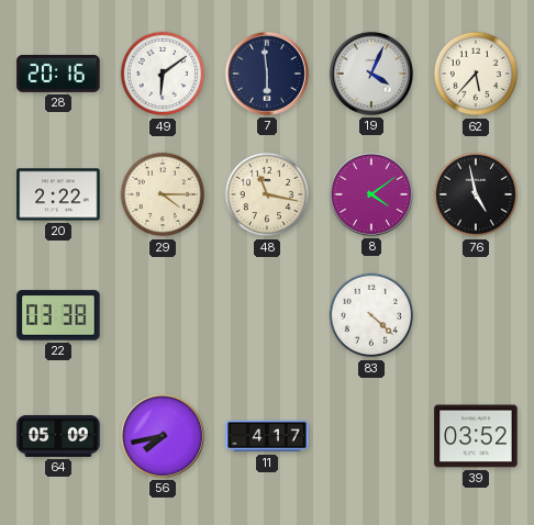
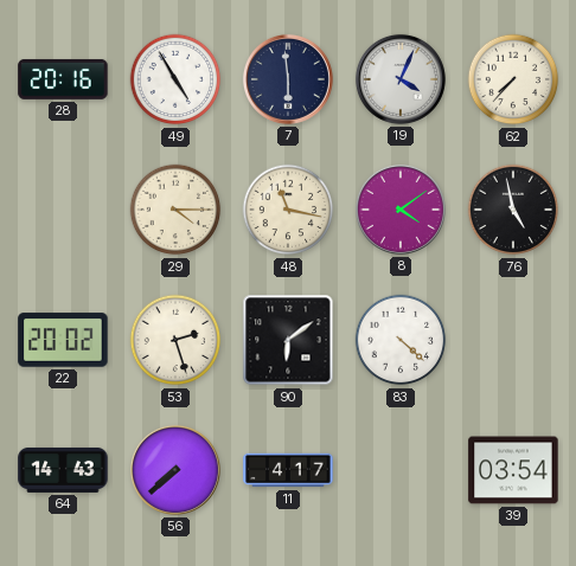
49: 6:09 -> 4:55 (175, 79)
62: 5:37 -> 7:37 (513, 79)
20: 2:22 -> none (58, 194)
22: 03:38 -> 20:02 (63, 340)
53: none -> 2:27 (175, 340)
90: none -> 6:09 (288, 340)
64: 05:09 -> 14:43 (63, 470)
56: 7:43 -> 7:38 (175, 470)
39: 03:52 -> 03:54 (513, 470)
